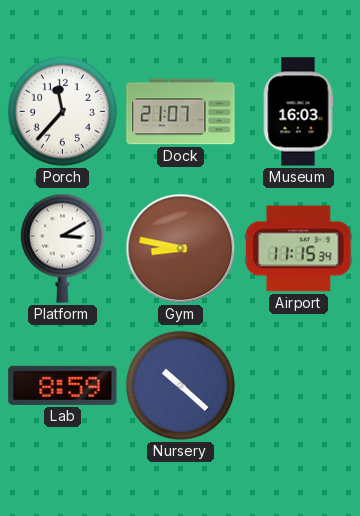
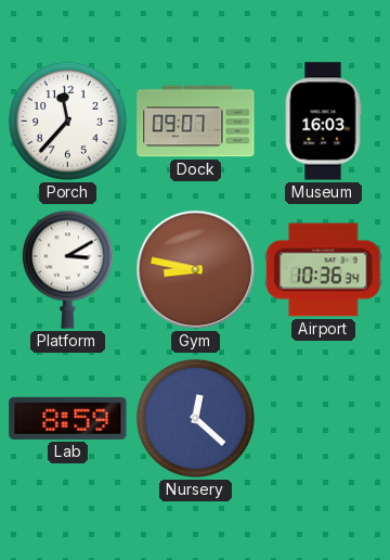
Dock: 21:07 -> 09:07 (196, 122)
Airport: 11:15 -> 10:36 (324, 270)
Nursery: 10:22 -> 12:22 (195, 418)
